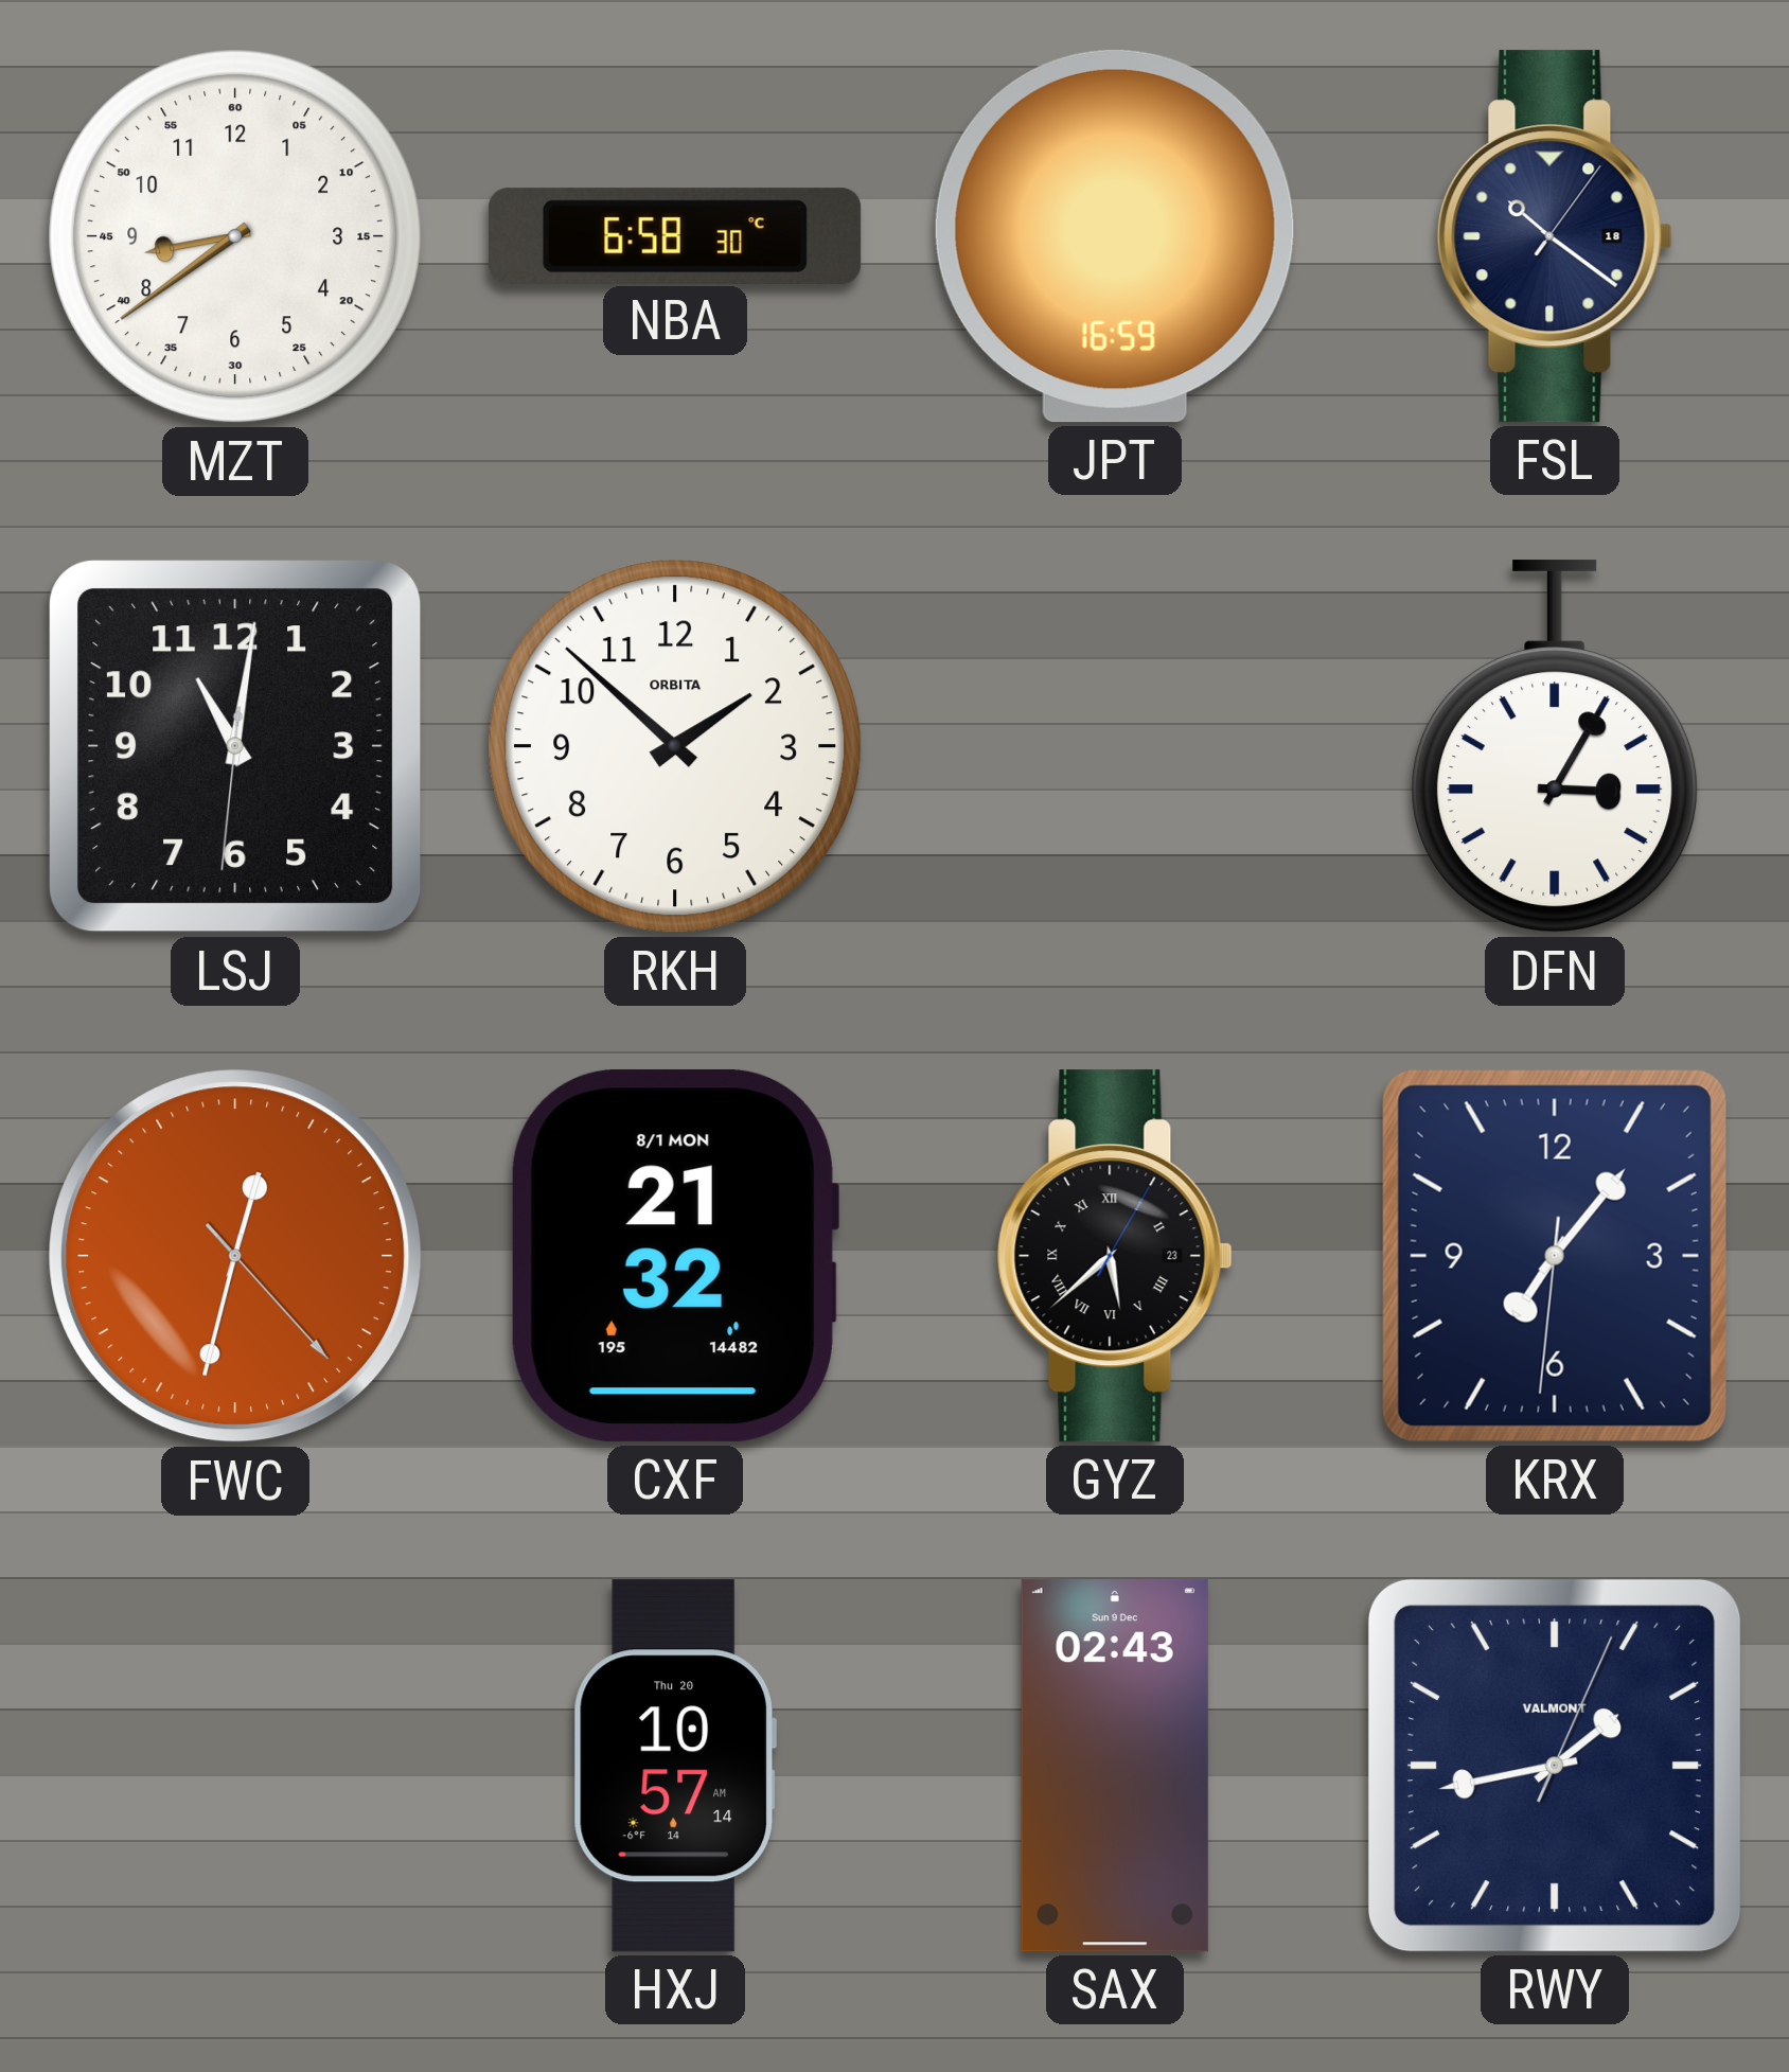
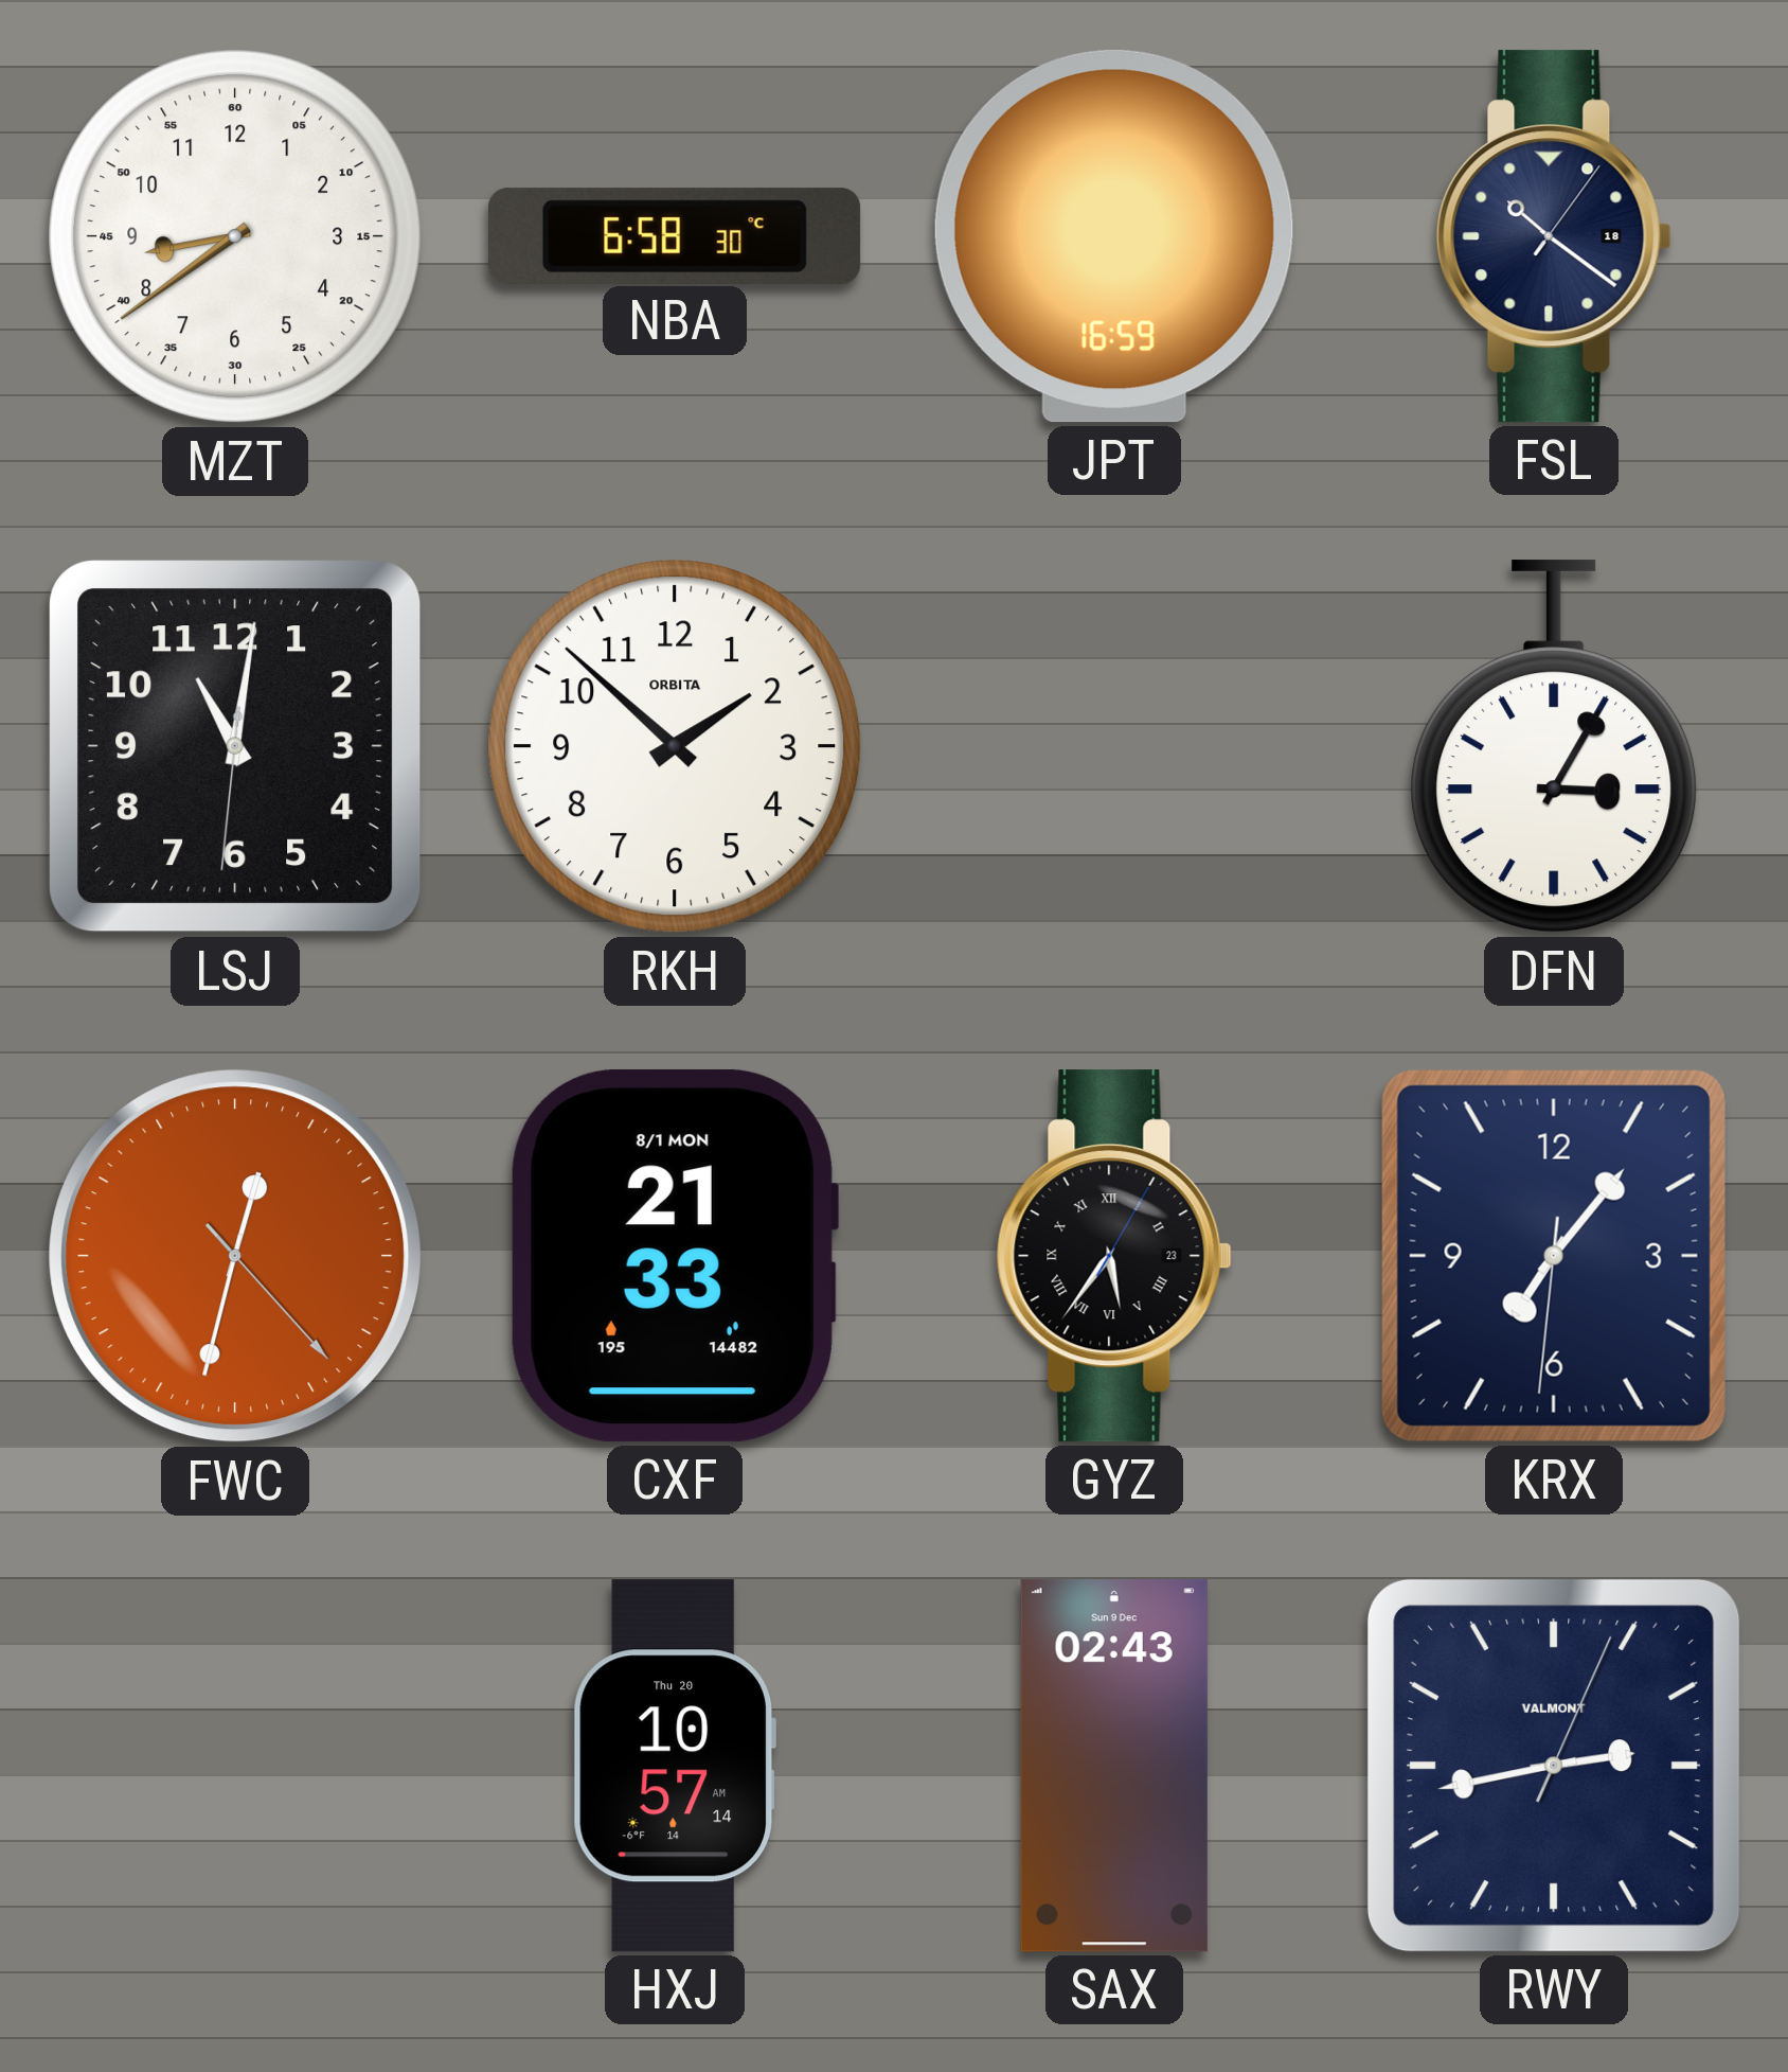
CXF: 21:32 -> 21:33 (674, 1256)
GYZ: 5:38 -> 5:36 (1114, 1256)
RWY: 1:43 -> 2:43 (1554, 1766)
